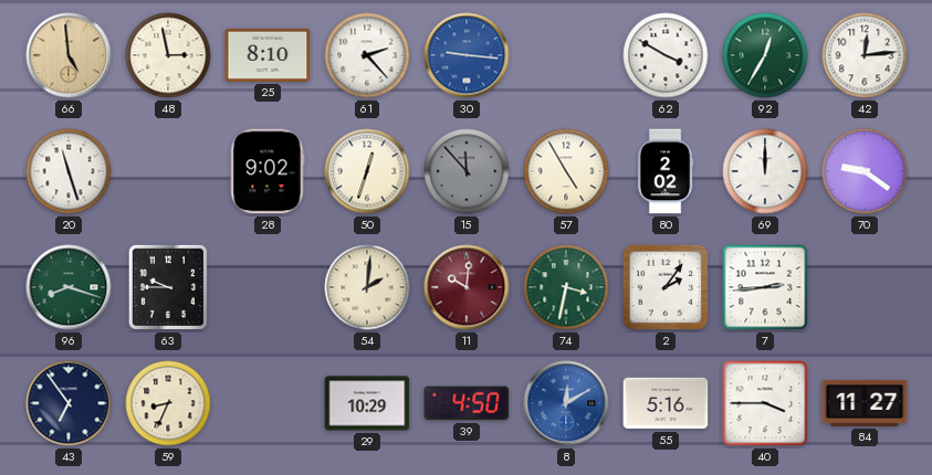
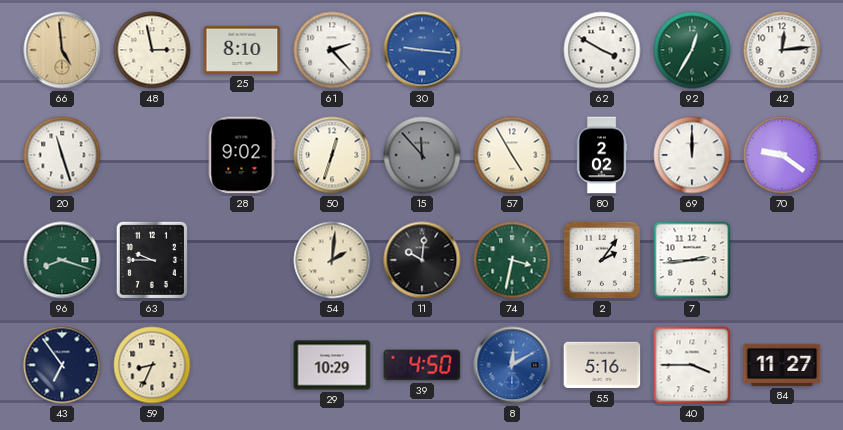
11 dial: burgundy -> black (422, 260)
